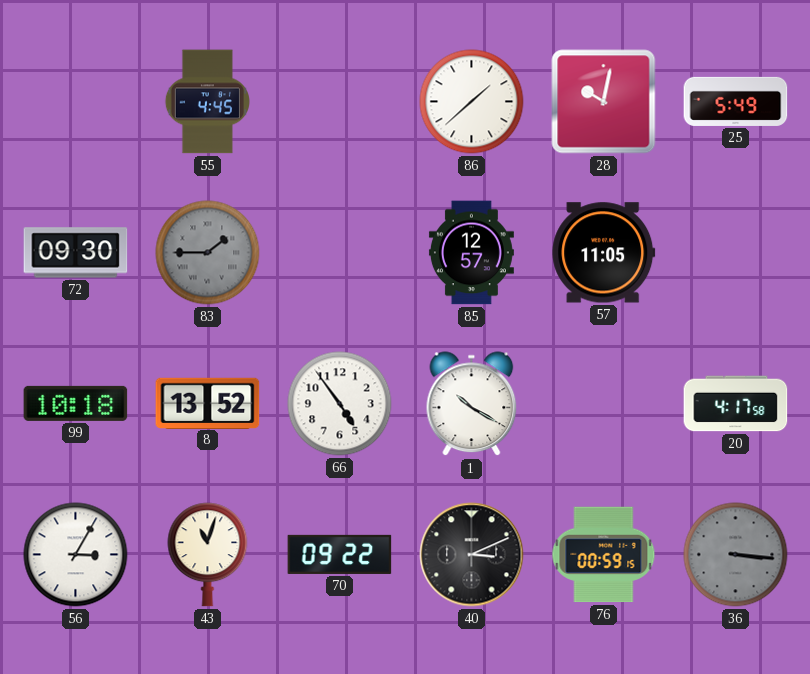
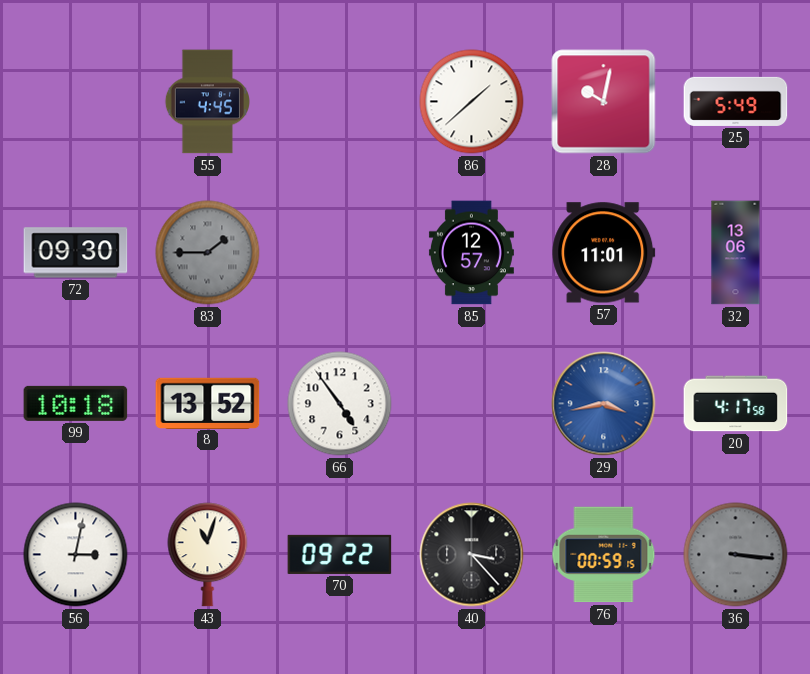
57: 11:05 -> 11:01 (604, 253)
32: none -> 13:06 (736, 253)
1: 10:20 -> none (472, 404)
29: none -> 3:43 (604, 404)
56: 3:05 -> 3:02 (76, 555)
40: 3:11 -> 3:23 (472, 555)
